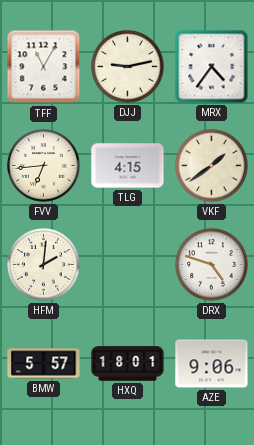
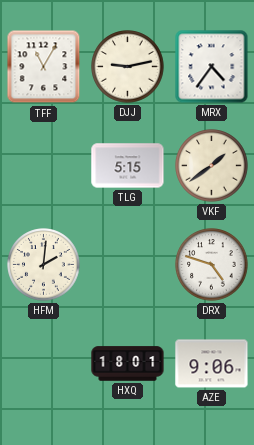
FVV: 6:44 -> none (44, 166)
TLG: 4:15 -> 5:15 (128, 166)
BMW: 5:57 -> none (44, 364)
